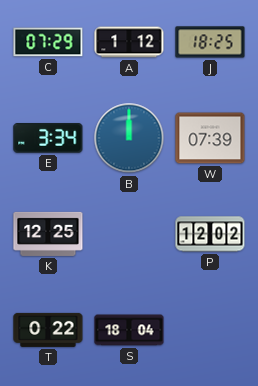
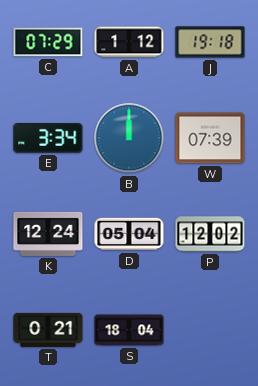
J: 18:25 -> 19:18 (210, 42)
K: 12:25 -> 12:24 (48, 234)
D: none -> 05:04 (129, 234)
T: 0:22 -> 0:21 (48, 330)
